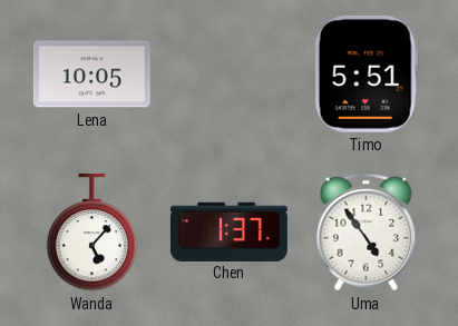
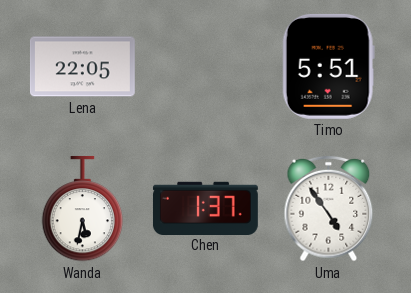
Lena: 10:05 -> 22:05 (82, 67)
Wanda: 5:07 -> 5:32 (83, 209)
